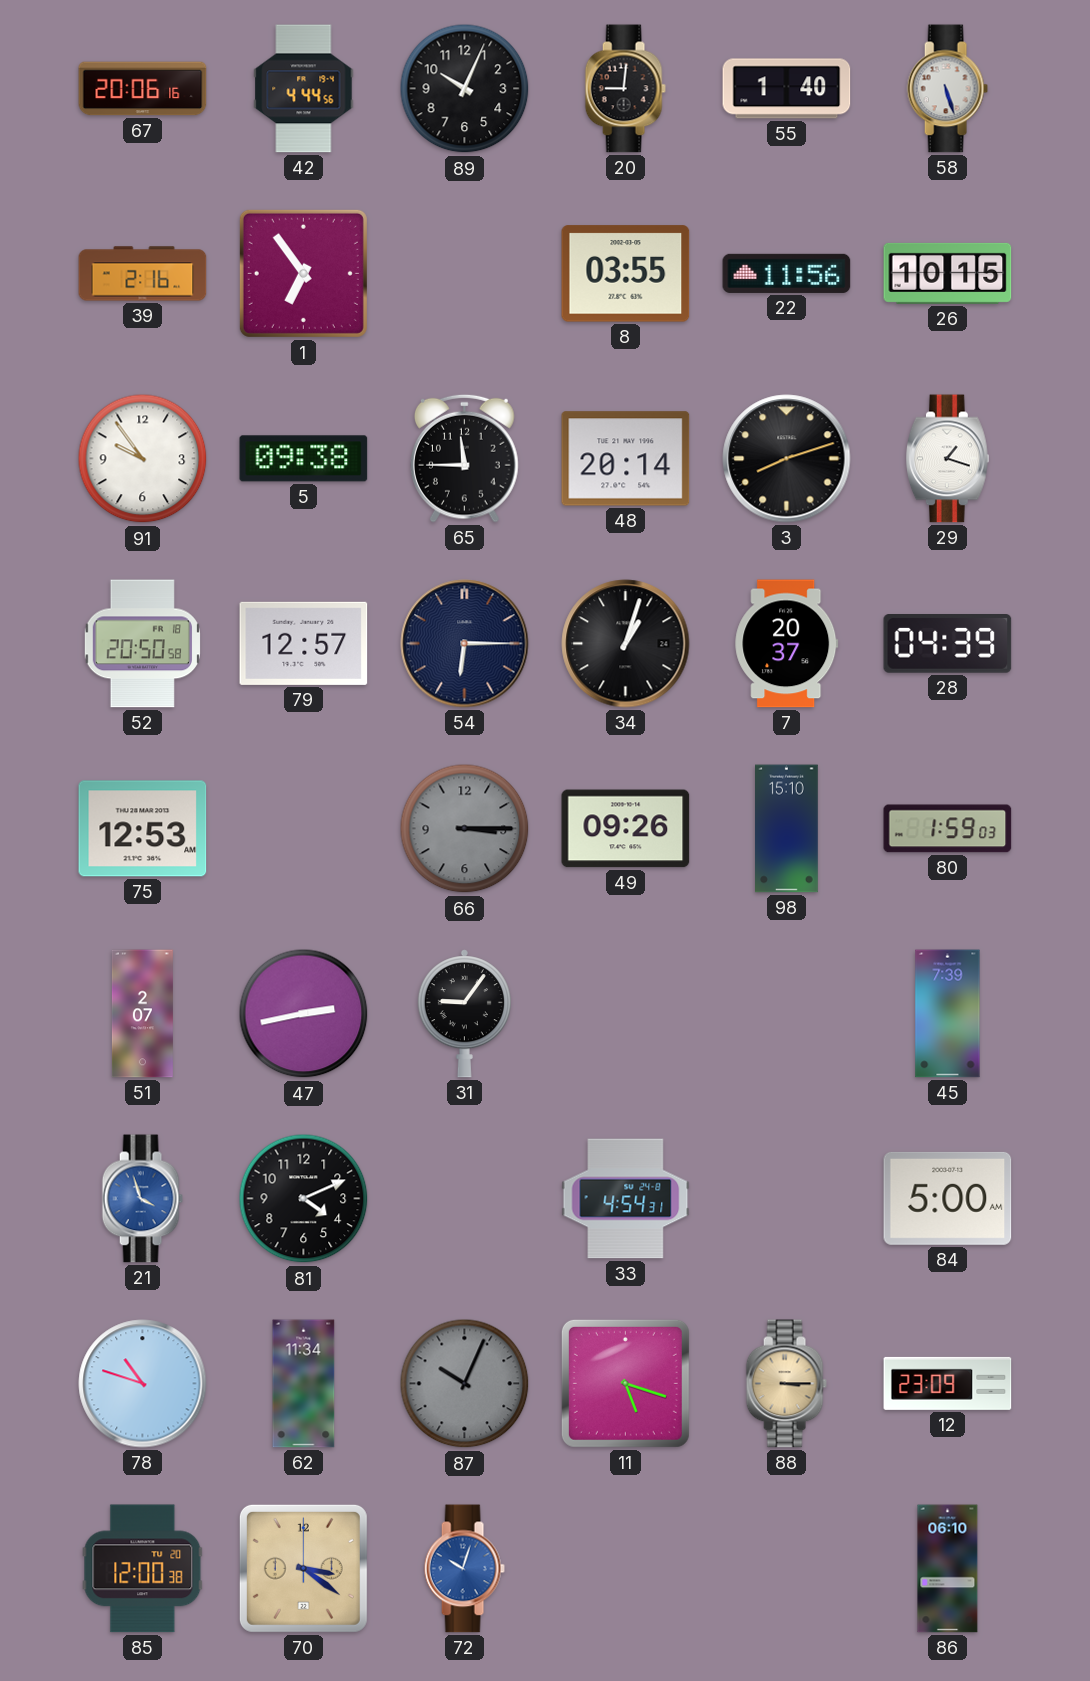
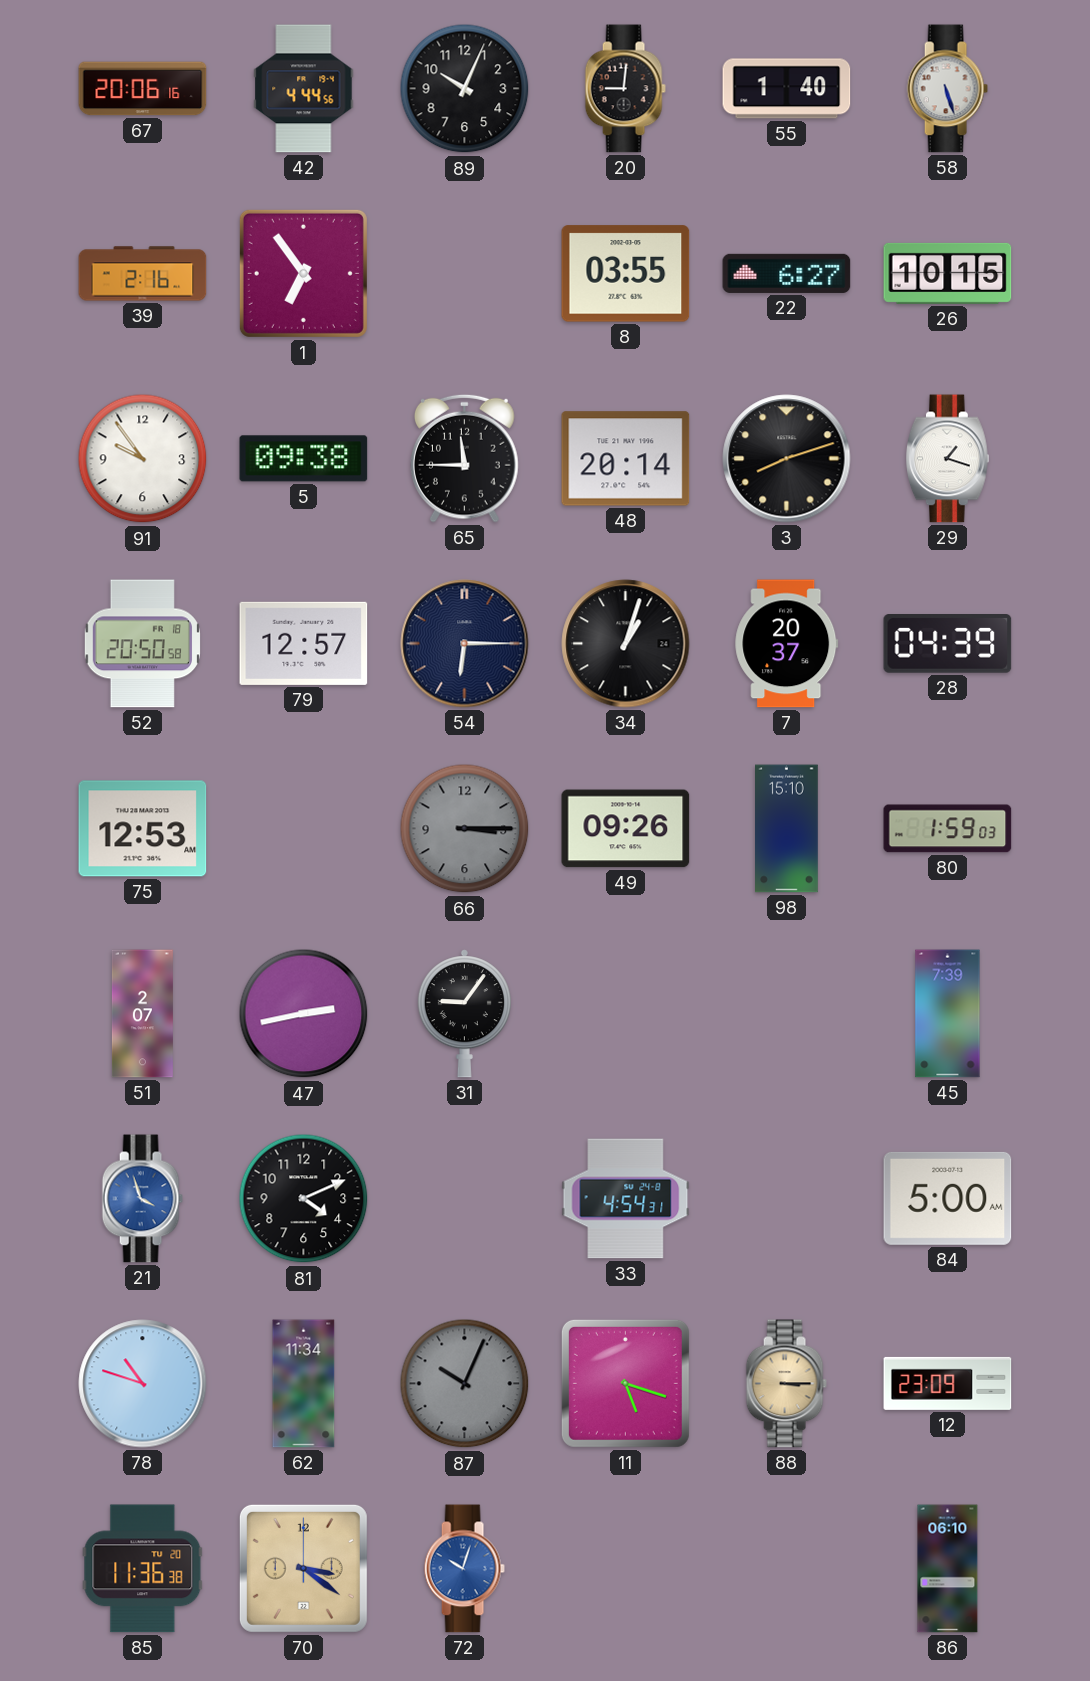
22: 11:56 -> 6:27 (787, 273)
85: 12:00 -> 11:36 (143, 1569)
